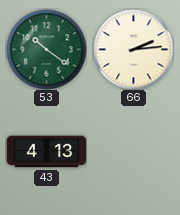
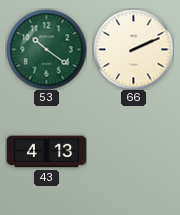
66: 2:14 -> 2:11 (133, 49)
